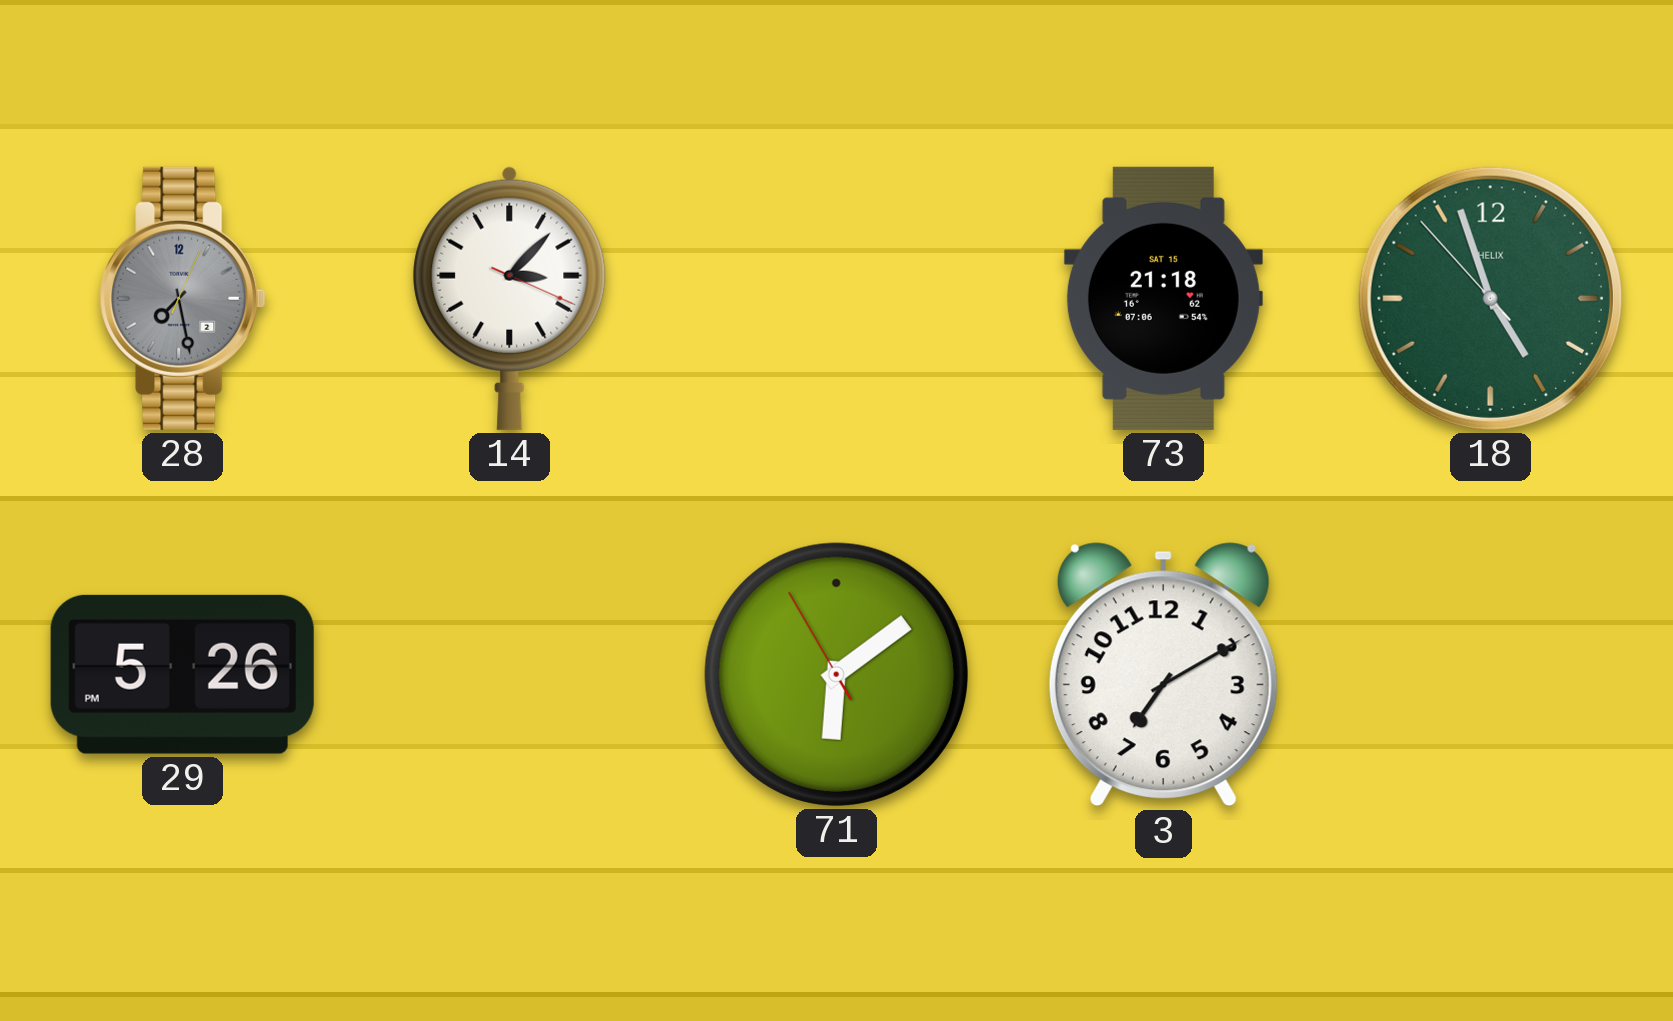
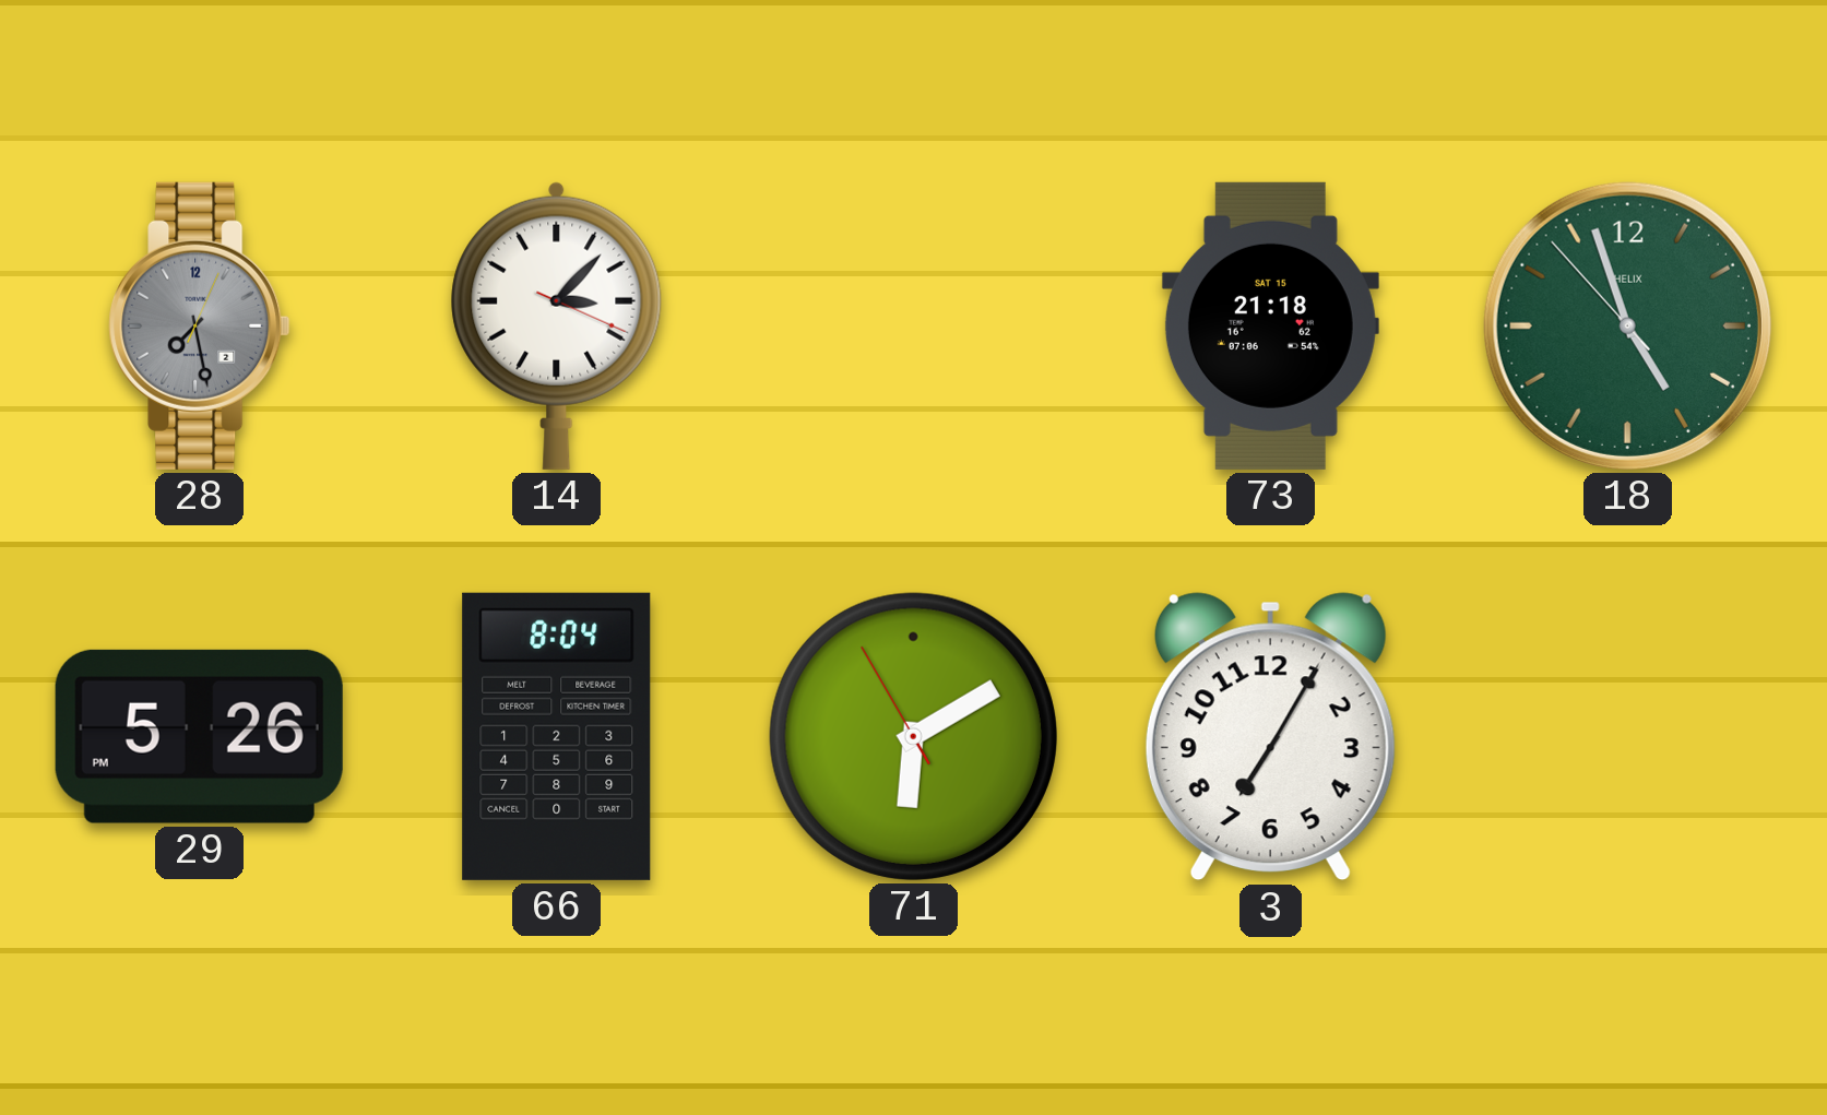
66: none -> 8:04 (557, 736)
71: 6:08 -> 6:09 (913, 736)
3: 7:10 -> 7:05 (1270, 737)
